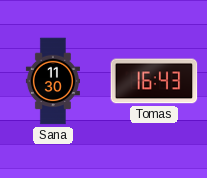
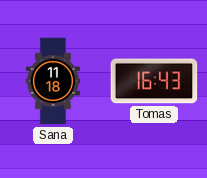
Sana: 11:30 -> 11:18 (53, 81)
